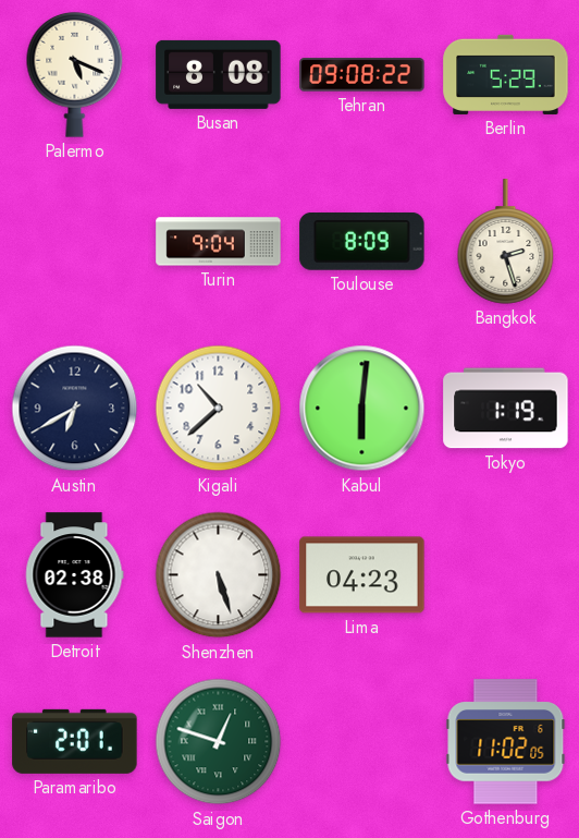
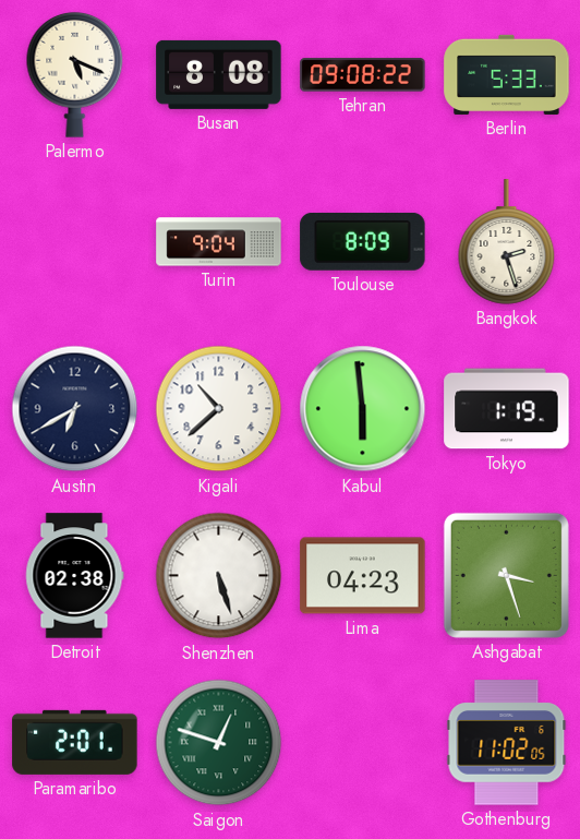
Berlin: 5:29 -> 5:33 (507, 74)
Kabul: 6:01 -> 5:59 (363, 409)
Ashgabat: none -> 3:27 (506, 575)
